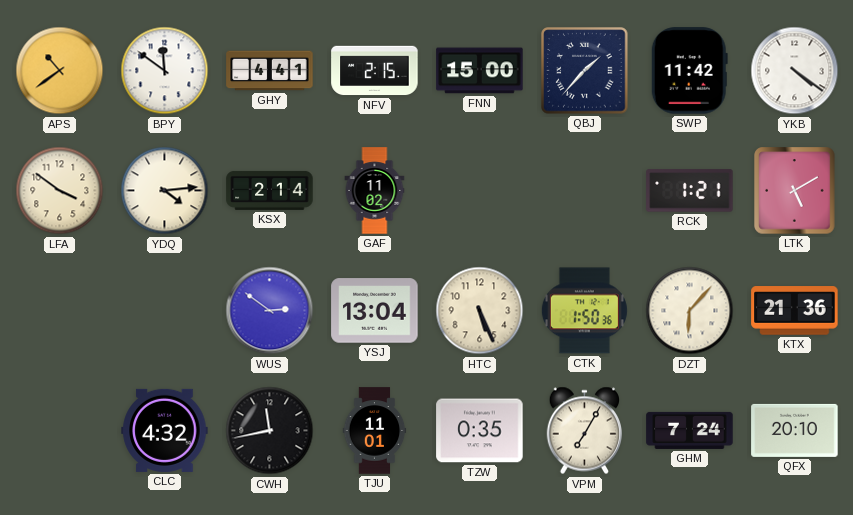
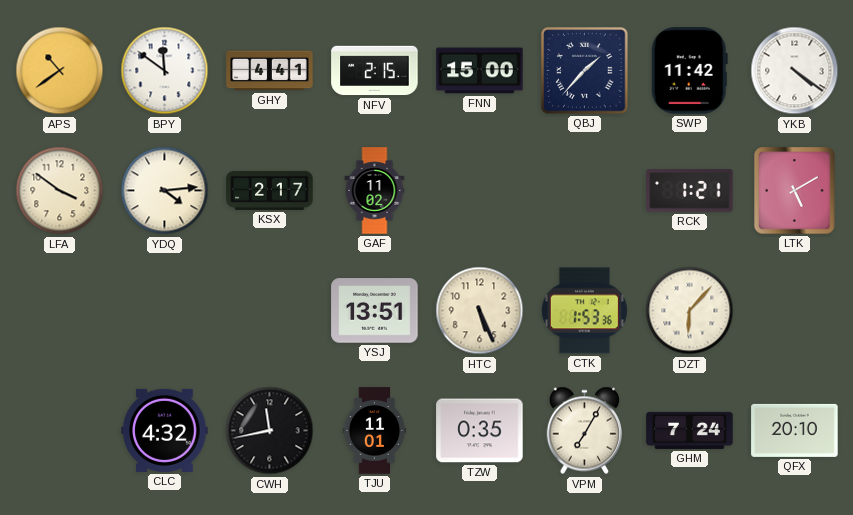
KSX: 2:14 -> 2:17 (270, 190)
WUS: 2:51 -> none (270, 311)
YSJ: 13:04 -> 13:51 (375, 311)
CTK: 1:50 -> 1:53 (584, 311)
KTX: 21:36 -> none (795, 311)
